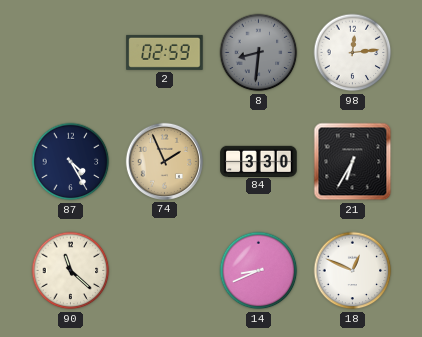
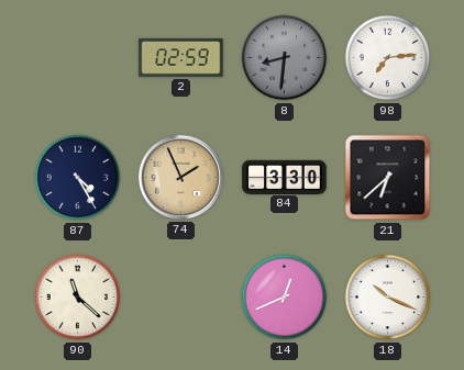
98: 12:14 -> 7:14 (388, 58)
21: 6:35 -> 6:38 (388, 178)
14: 8:41 -> 12:41 (285, 298)
18: 12:49 -> 10:19 (388, 298)
